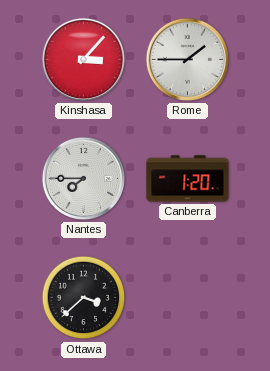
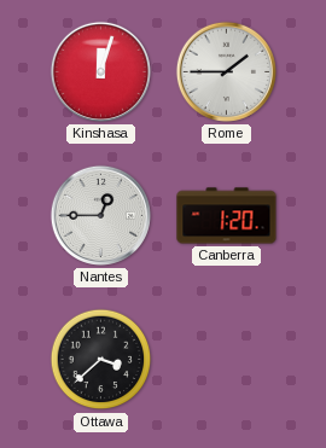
Kinshasa: 3:07 -> 12:03 (100, 71)
Nantes: 7:45 -> 12:45 (100, 215)
